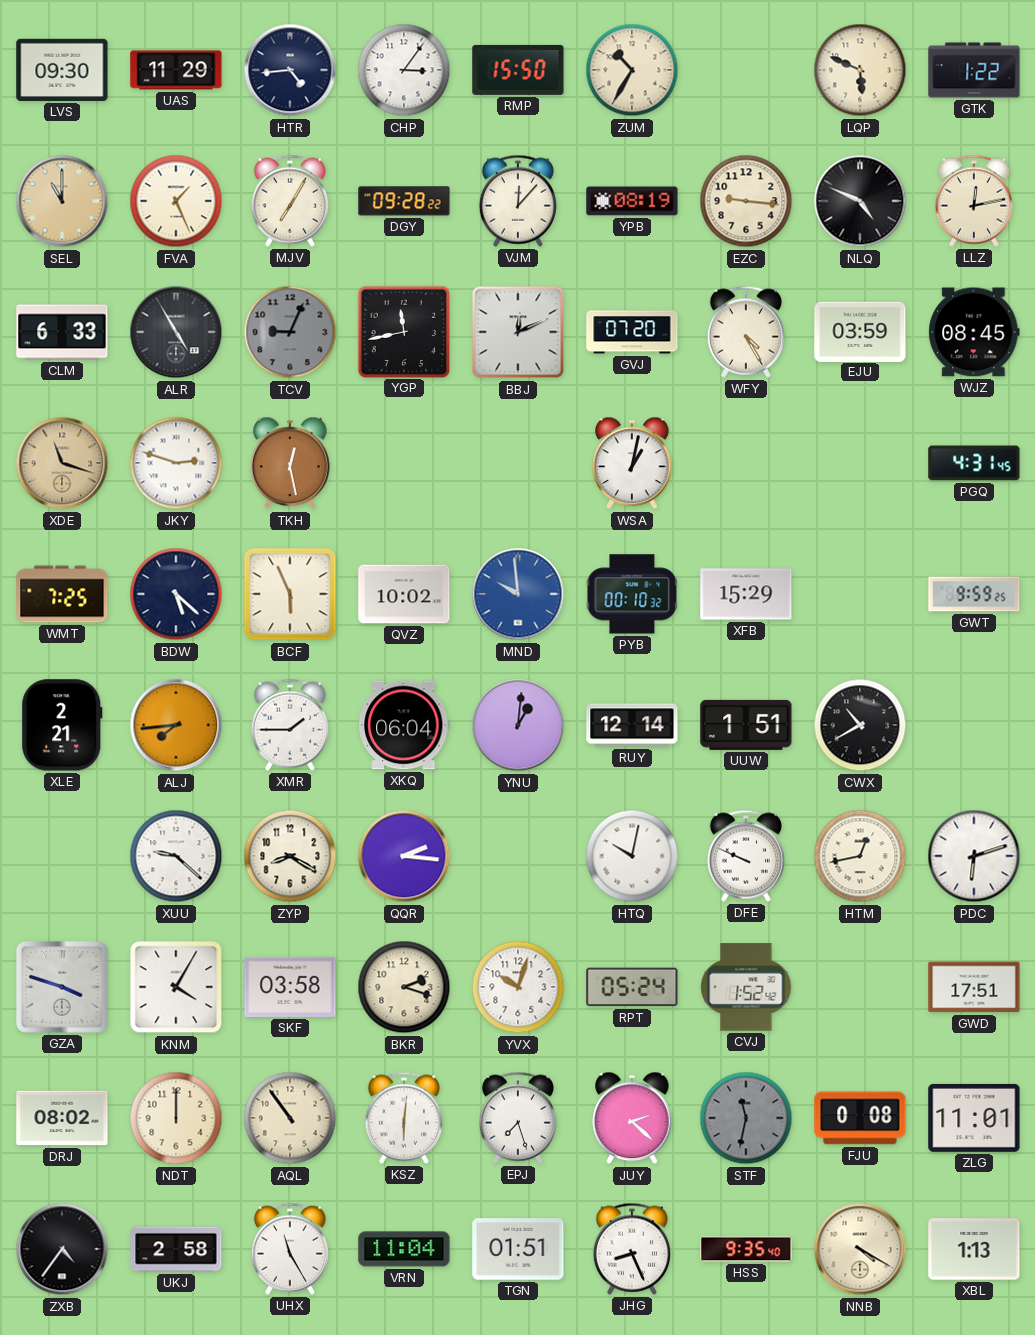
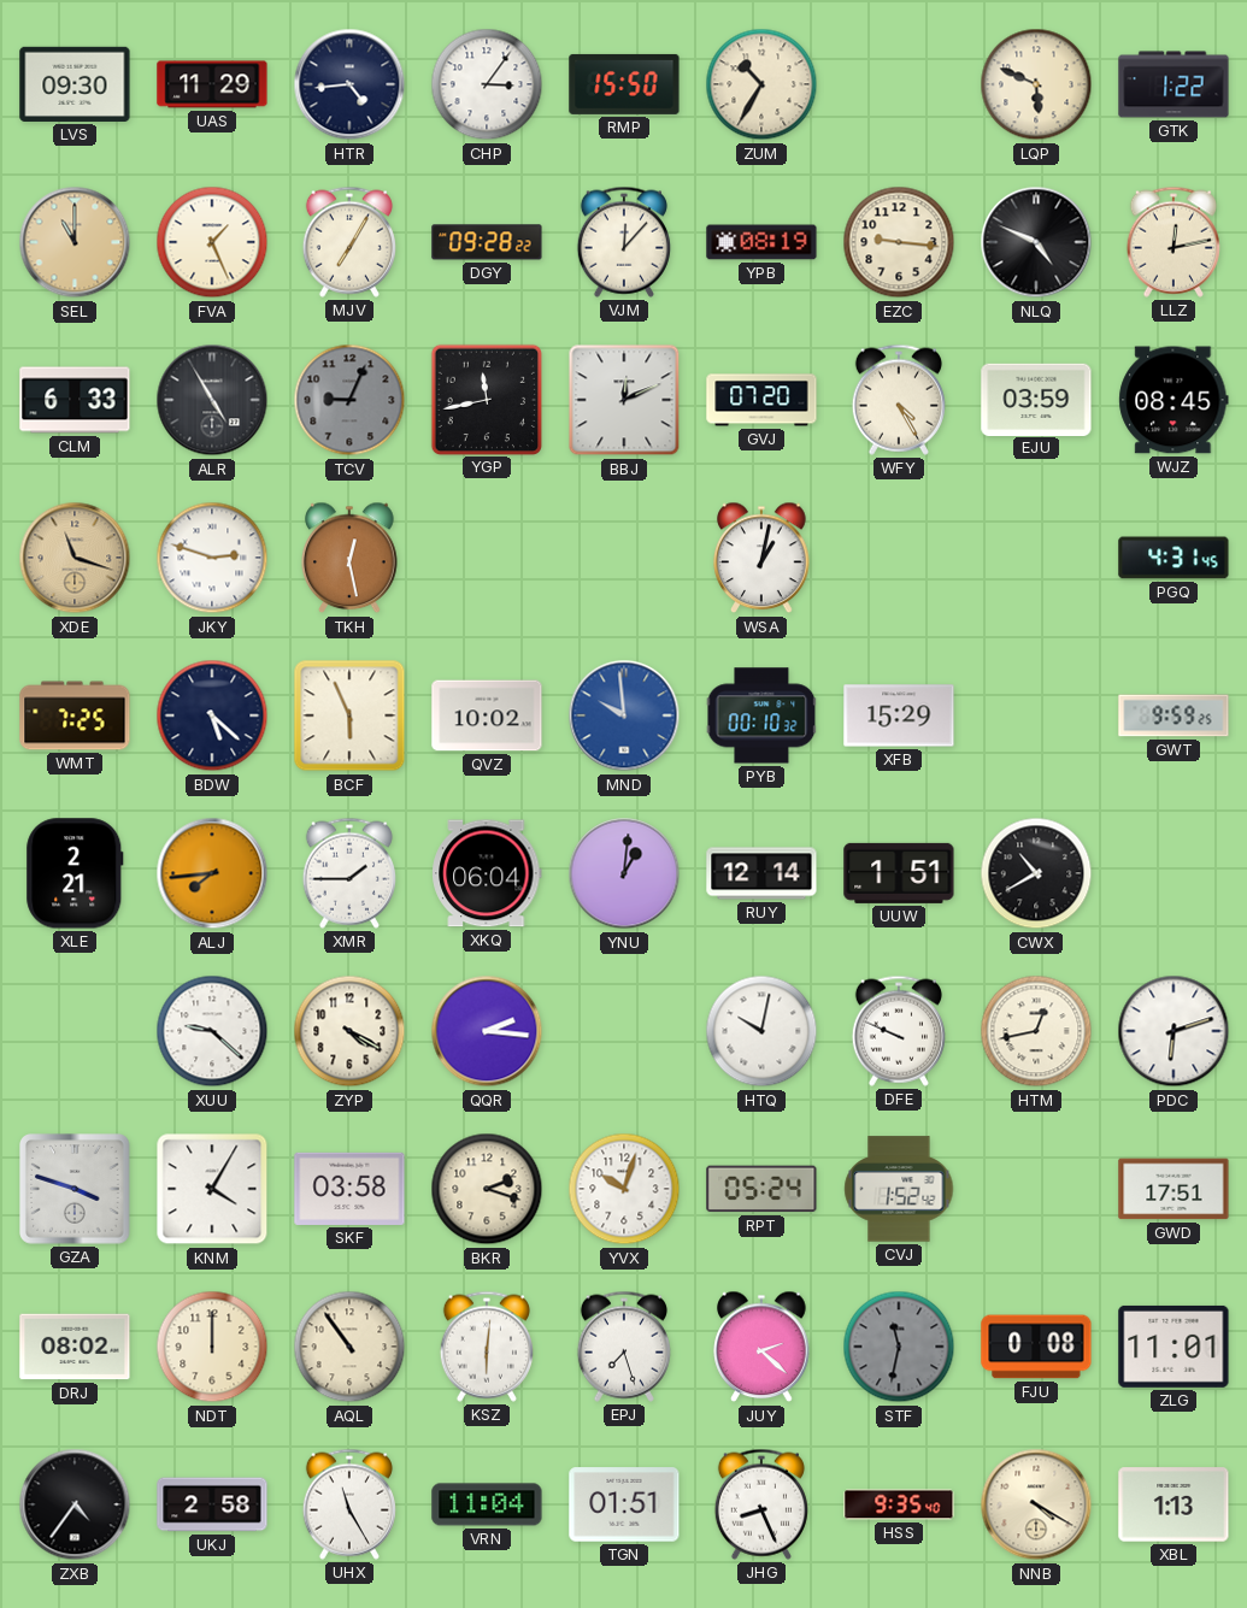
ZYP: 8:20 -> 4:20 (349, 1031)
